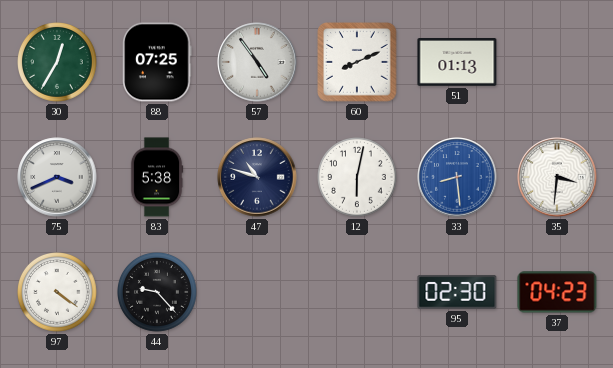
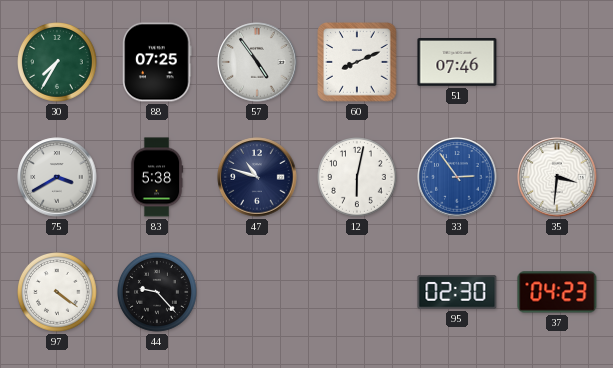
30: 12:35 -> 7:35 (58, 63)
51: 01:13 -> 07:46 (457, 63)
75: 3:41 -> 3:40 (57, 177)
33: 8:29 -> 2:54 (457, 177)
